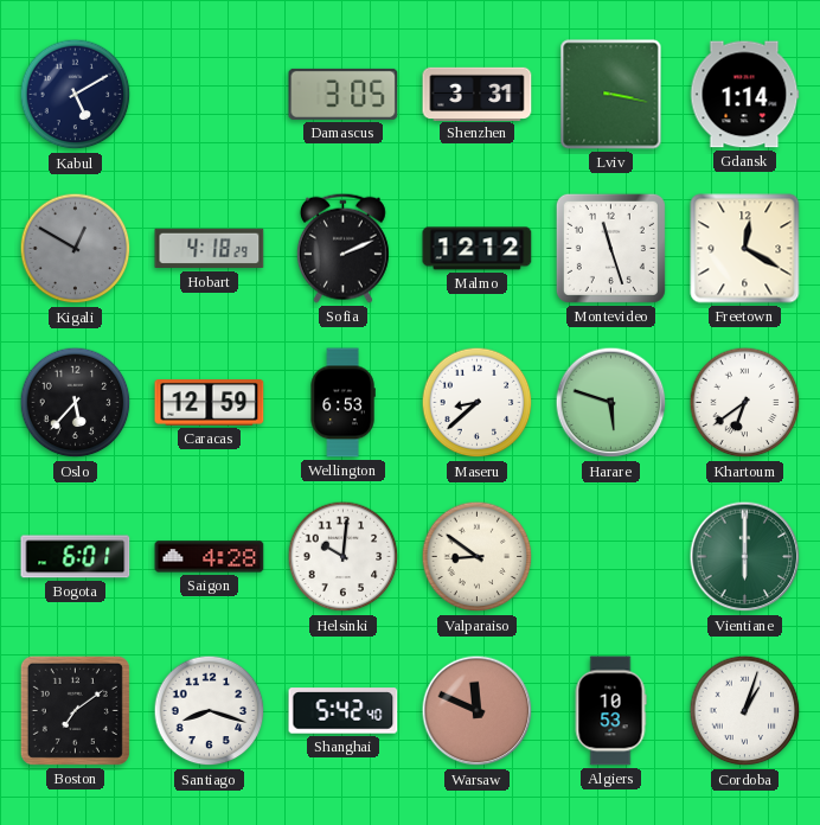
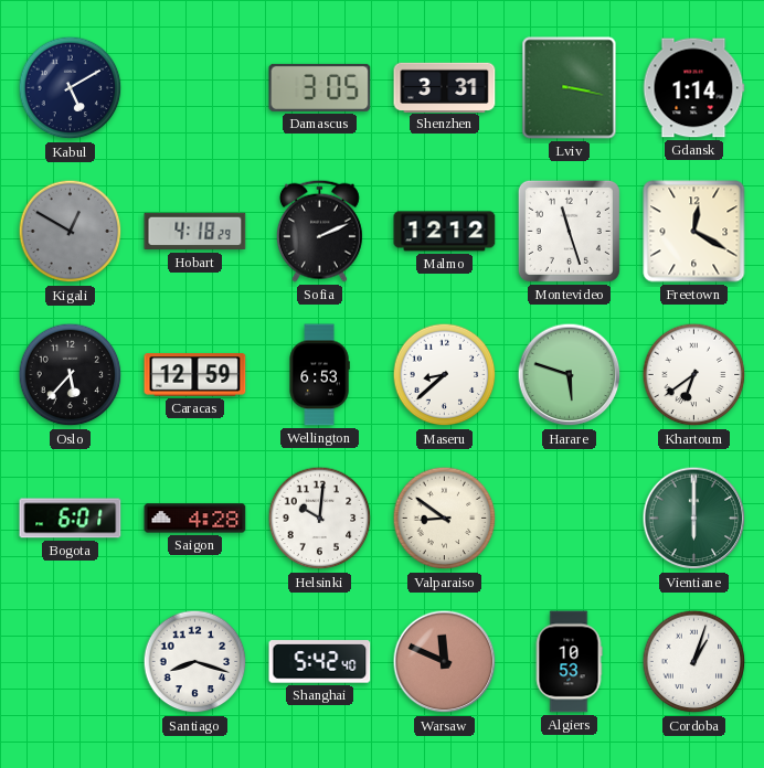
Boston: 7:09 -> none (75, 710)
